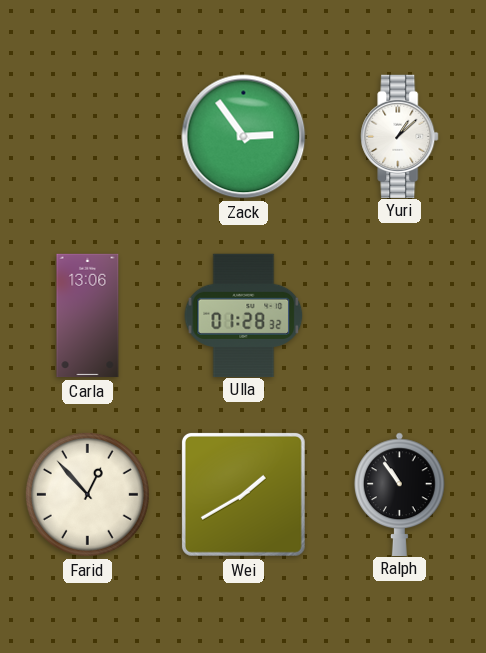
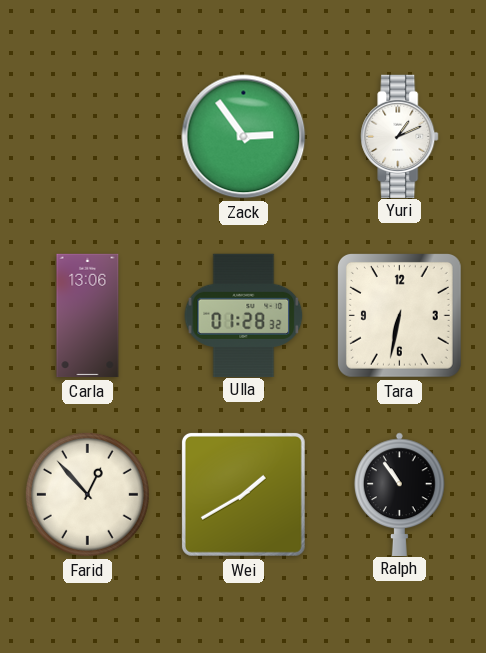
Yuri: 1:08 -> 1:11 (400, 136)
Tara: none -> 6:32 (399, 315)
